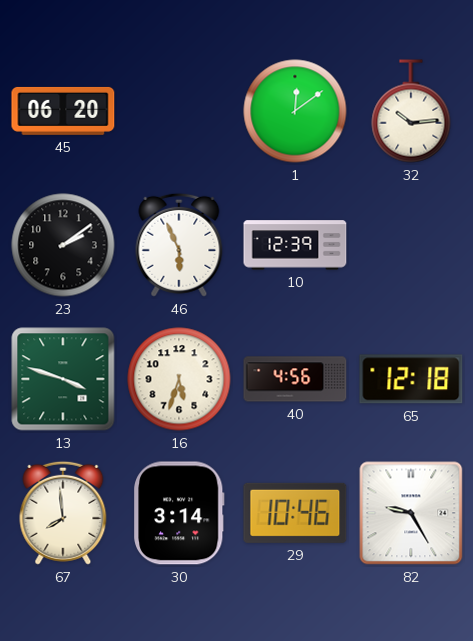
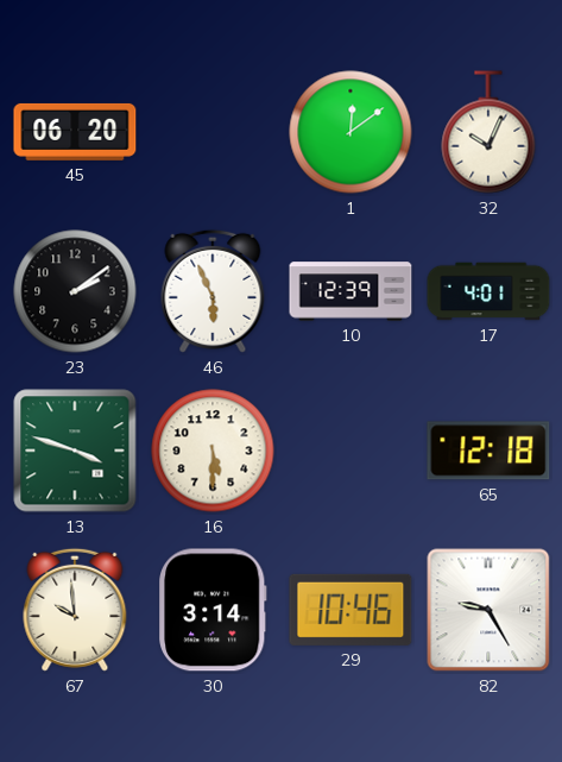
32: 10:14 -> 10:04 (488, 132)
17: none -> 4:01 (488, 291)
16: 5:33 -> 5:30 (213, 451)
40: 4:56 -> none (295, 379)
67: 7:59 -> 9:59 (75, 610)
